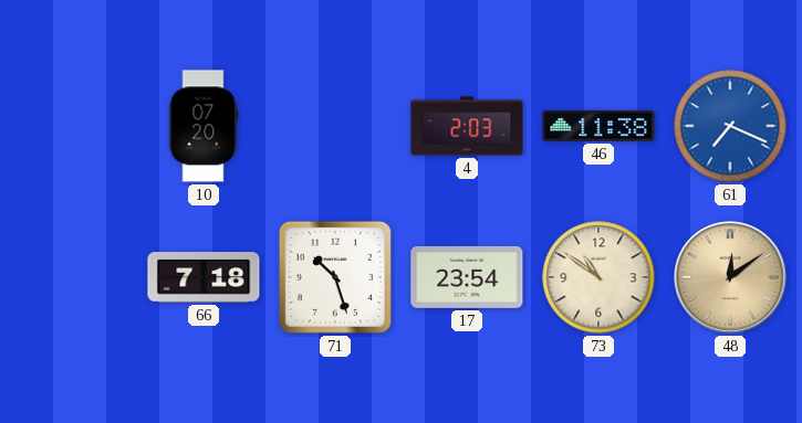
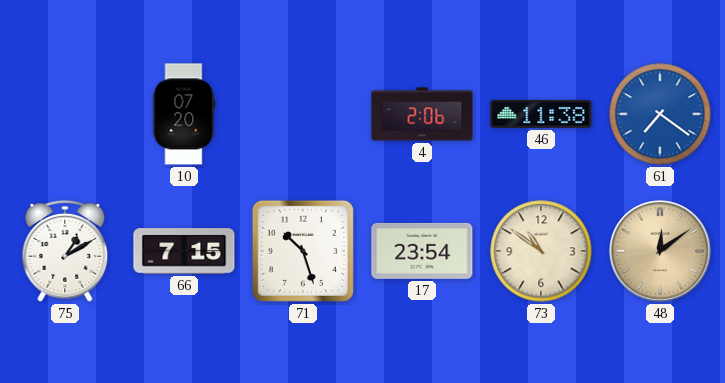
4: 2:03 -> 2:06 (422, 114)
61: 7:19 -> 7:21 (660, 114)
75: none -> 1:10 (65, 251)
66: 7:18 -> 7:15 (184, 251)
